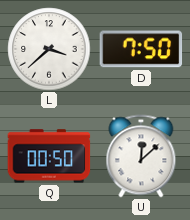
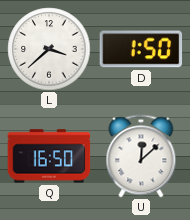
D: 7:50 -> 1:50 (141, 49)
Q: 00:50 -> 16:50 (49, 156)
